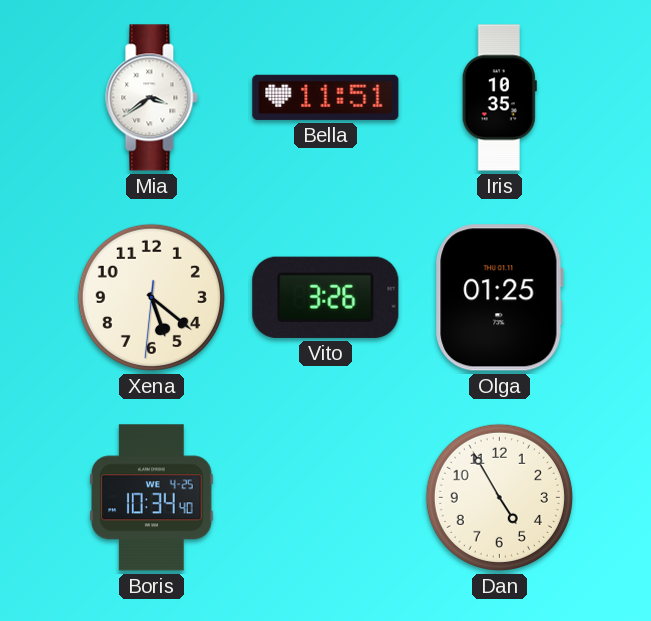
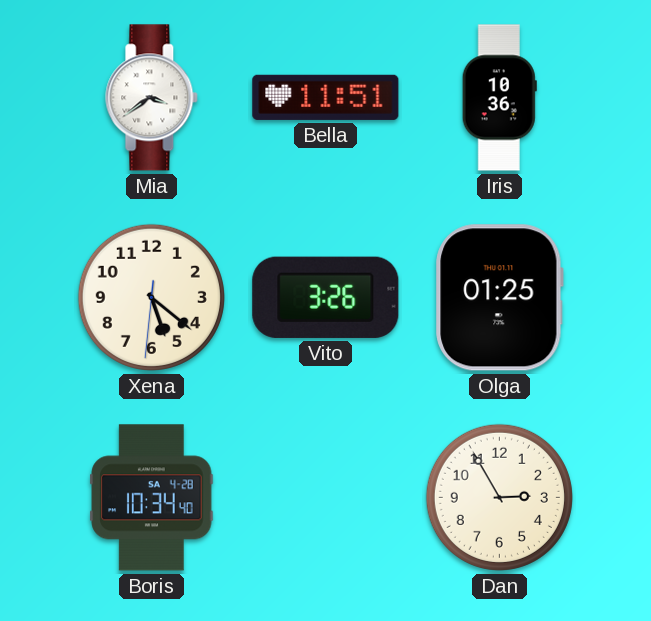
Iris: 10:35 -> 10:36 (499, 98)
Boris date: WE 4-25 -> SA 4-28 (152, 498)
Dan: 4:55 -> 2:55 (499, 497)
